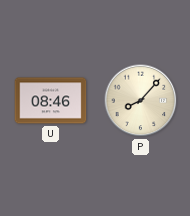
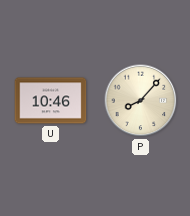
U: 08:46 -> 10:46 (51, 101)
